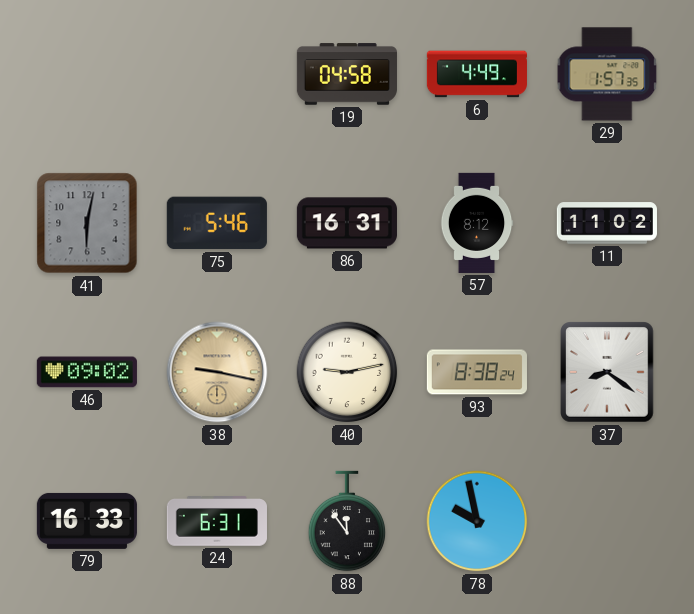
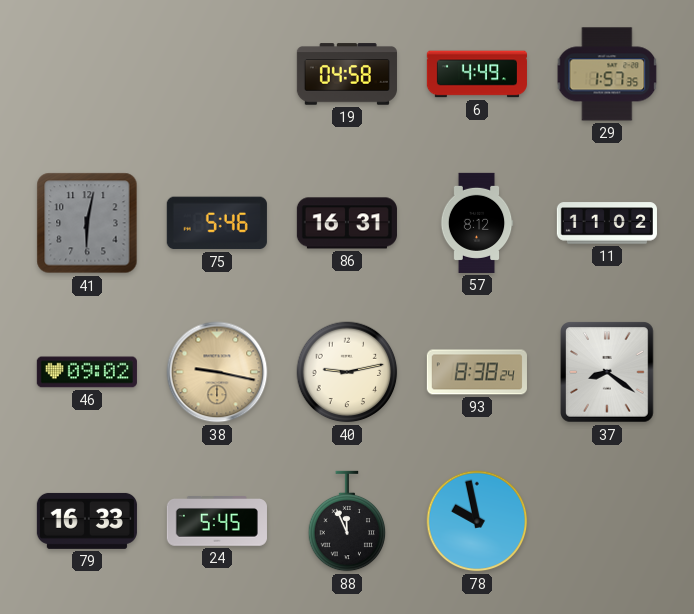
24: 6:31 -> 5:45 (217, 521)
88: 11:54 -> 11:56 (347, 521)
